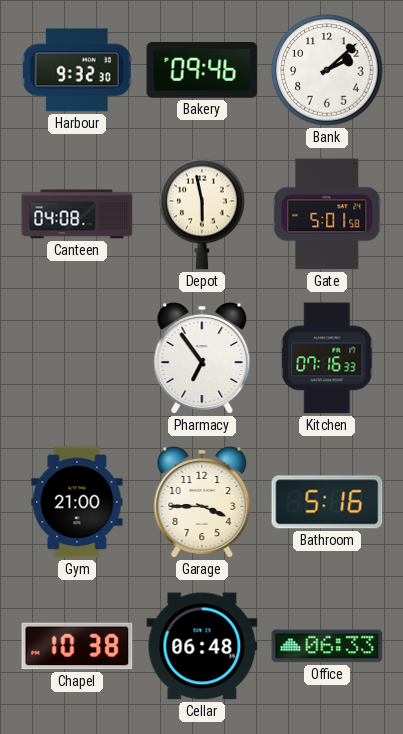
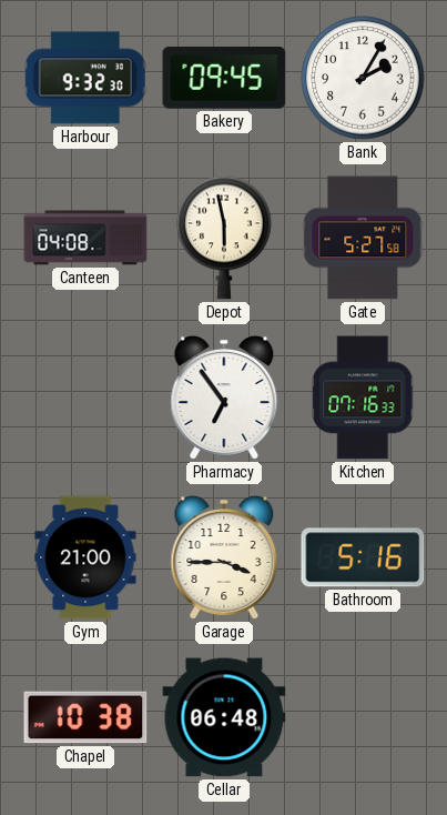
Bakery: 09:46 -> 09:45 (224, 79)
Bank: 2:08 -> 2:05 (363, 78)
Gate: 5:01 -> 5:27 (363, 238)
Office: 06:33 -> none (327, 646)
